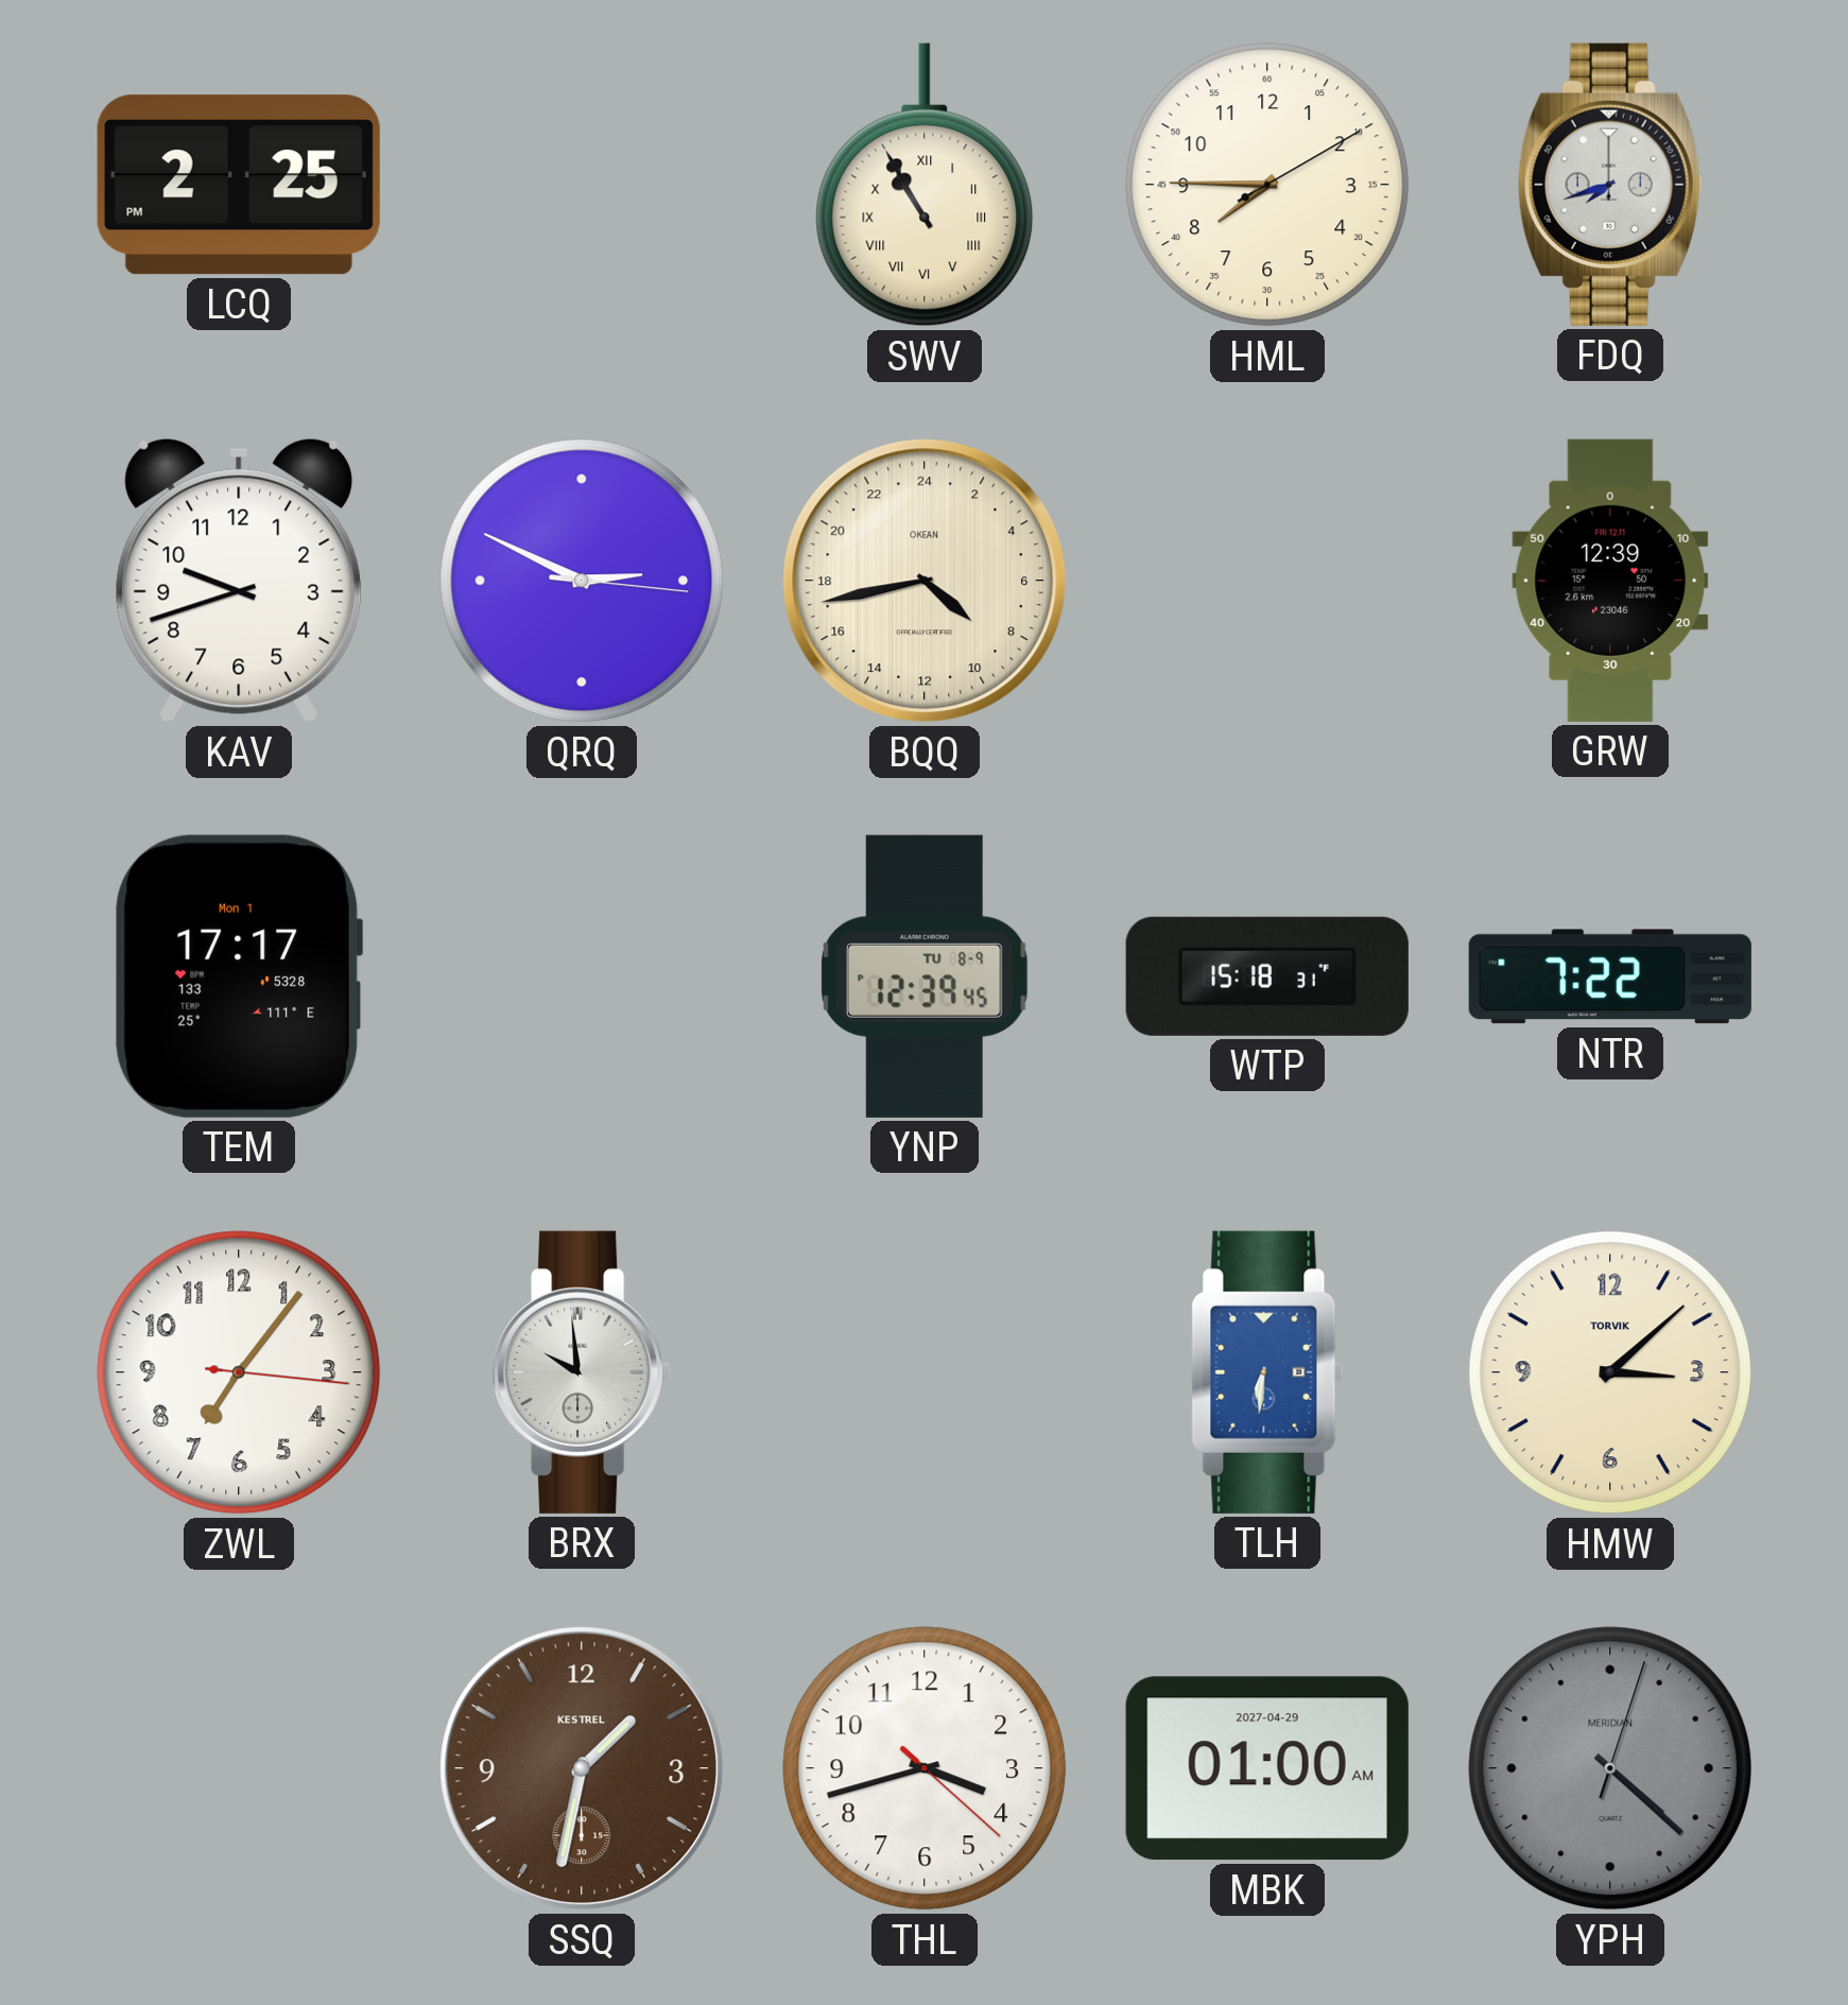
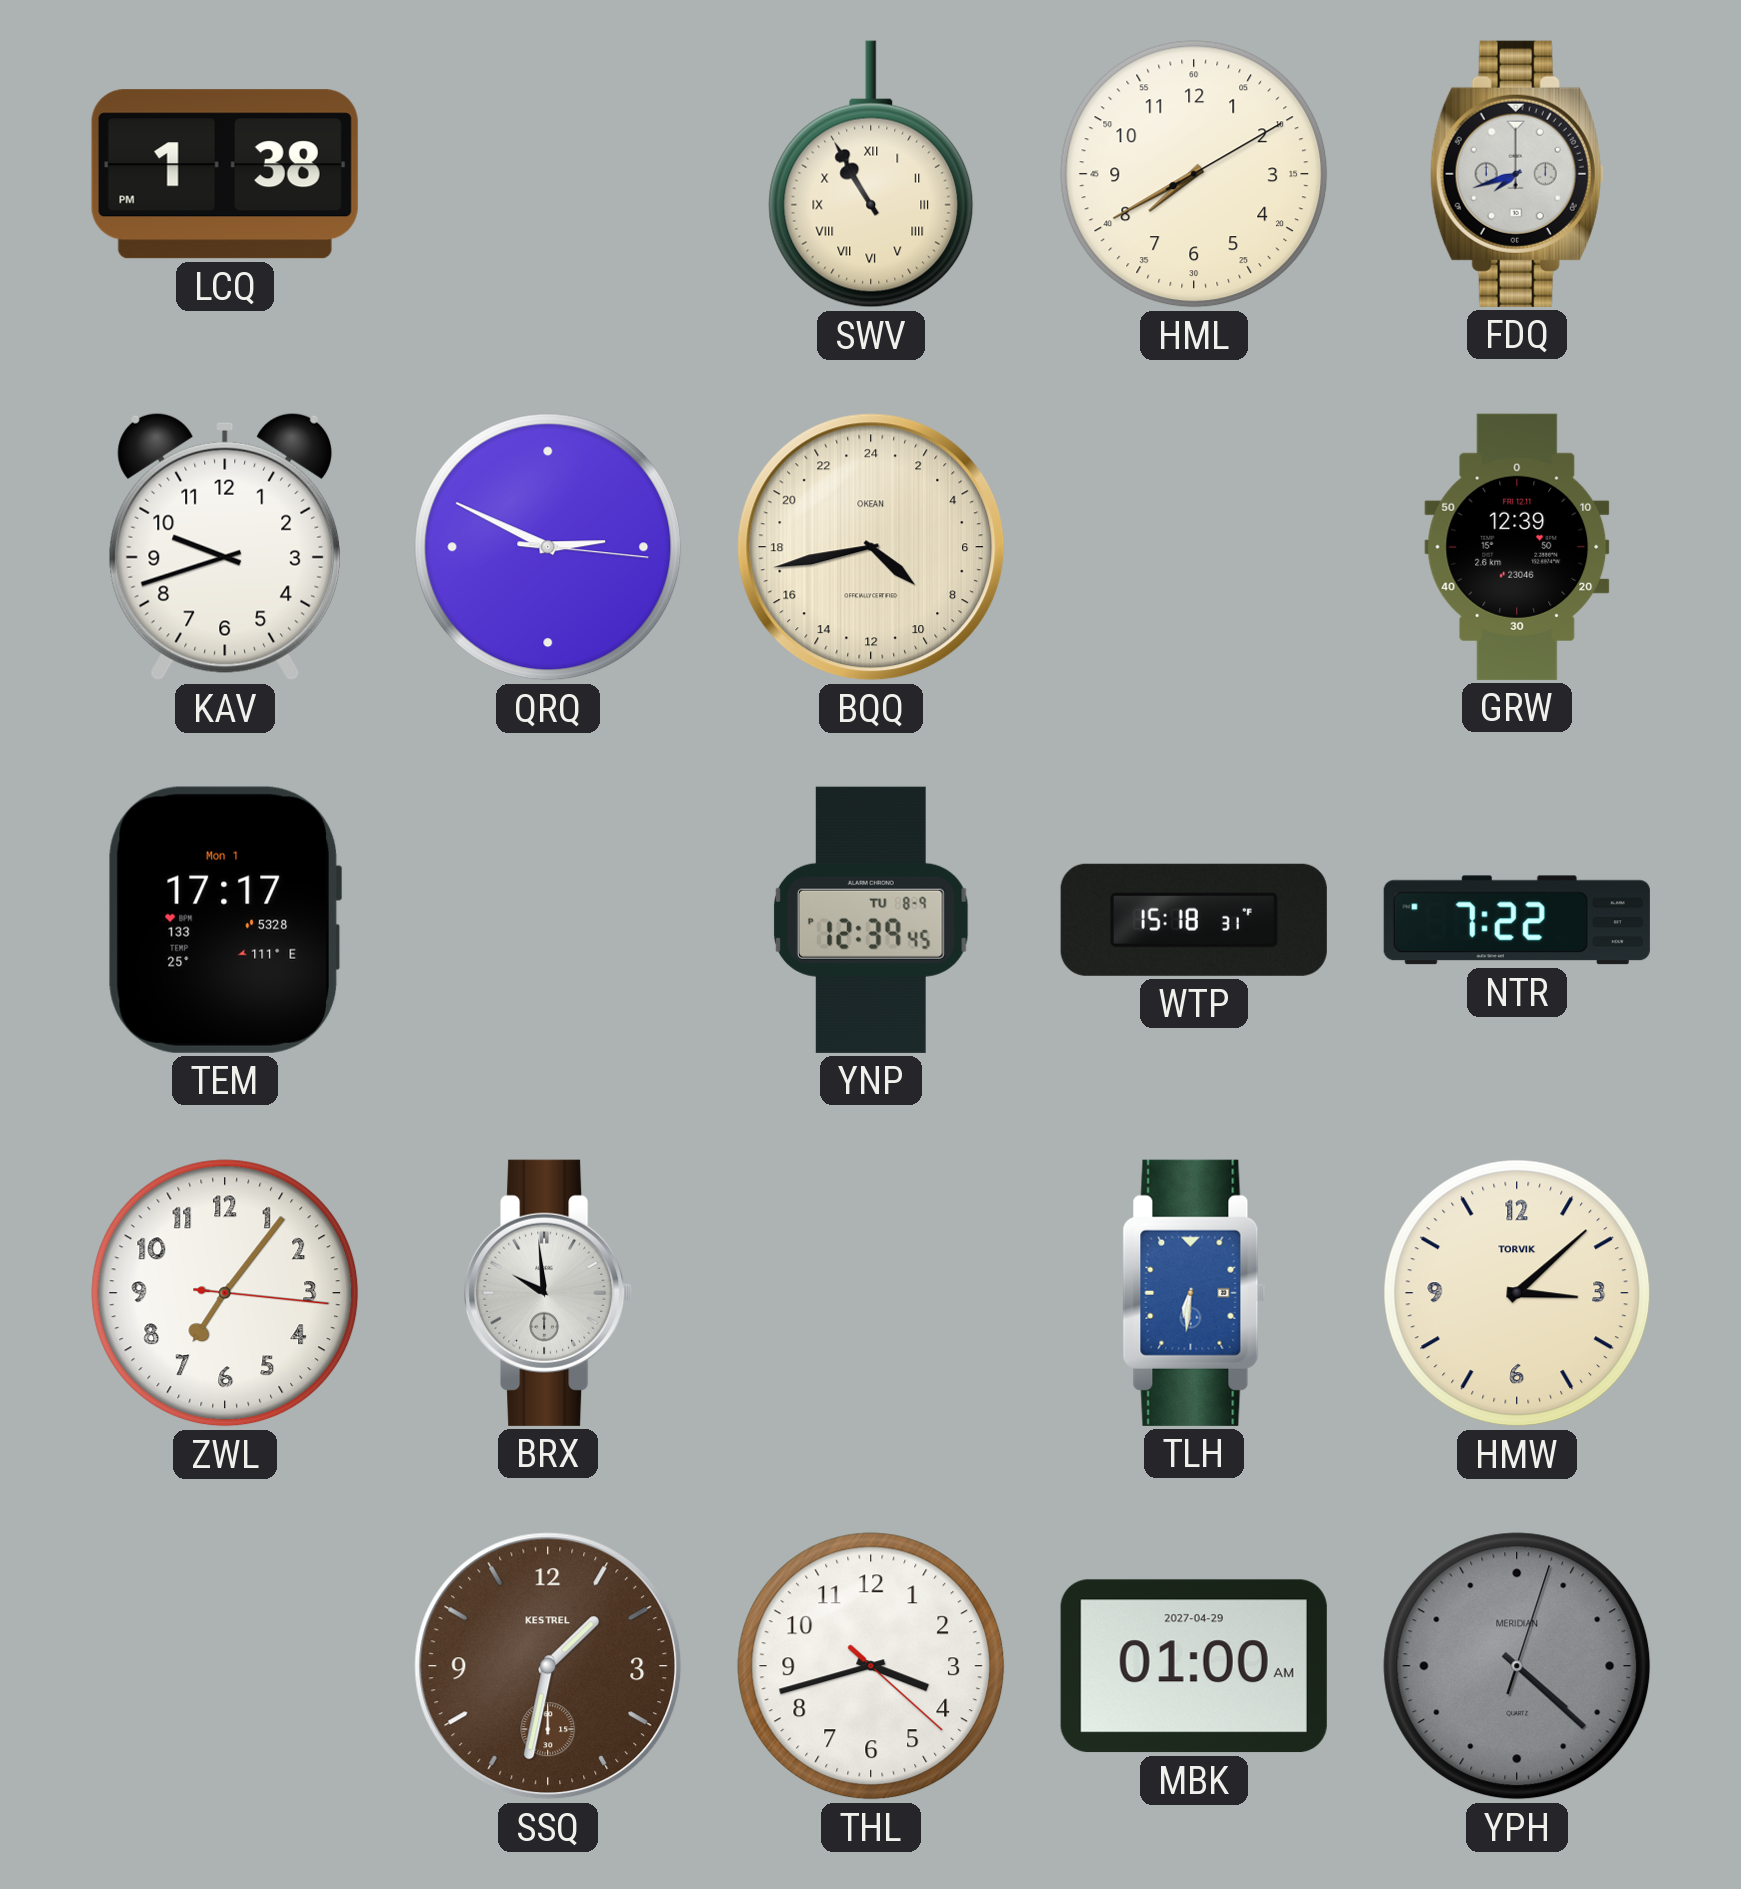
LCQ: 2:25 -> 1:38 (225, 174)
HML: 7:45 -> 7:40 (1194, 174)
